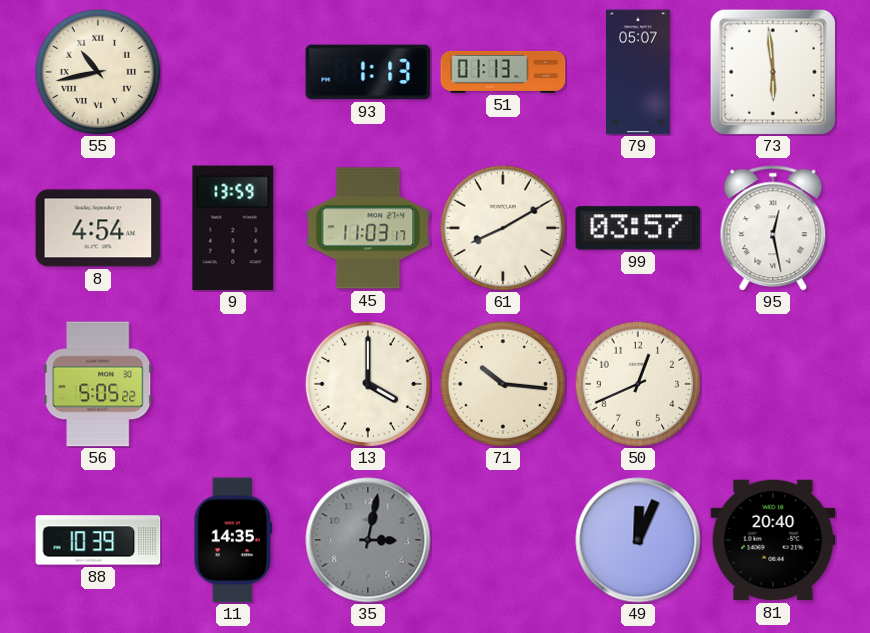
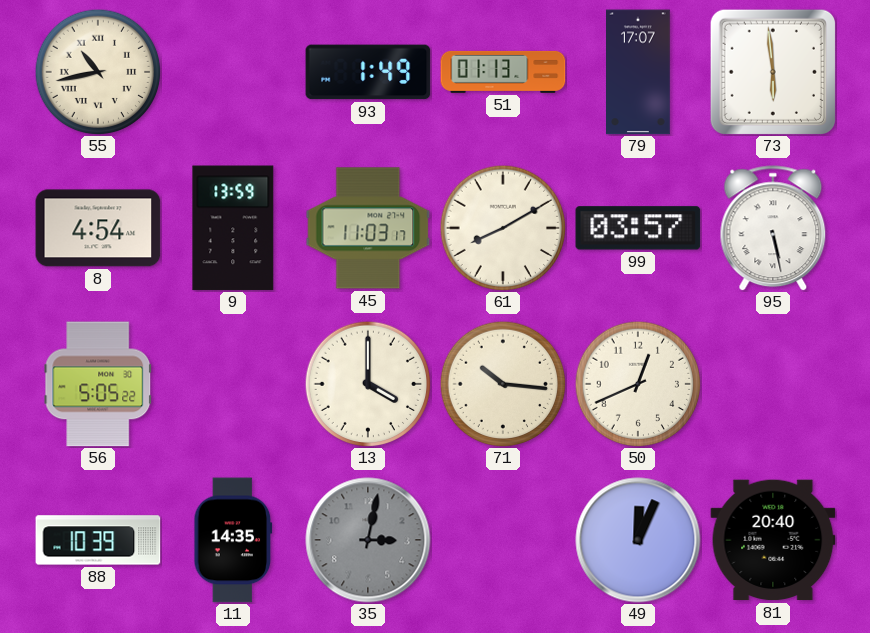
93: 1:13 -> 1:49 (368, 72)
79: 05:07 -> 17:07 (639, 72)
95: 12:28 -> 5:28 (773, 228)
